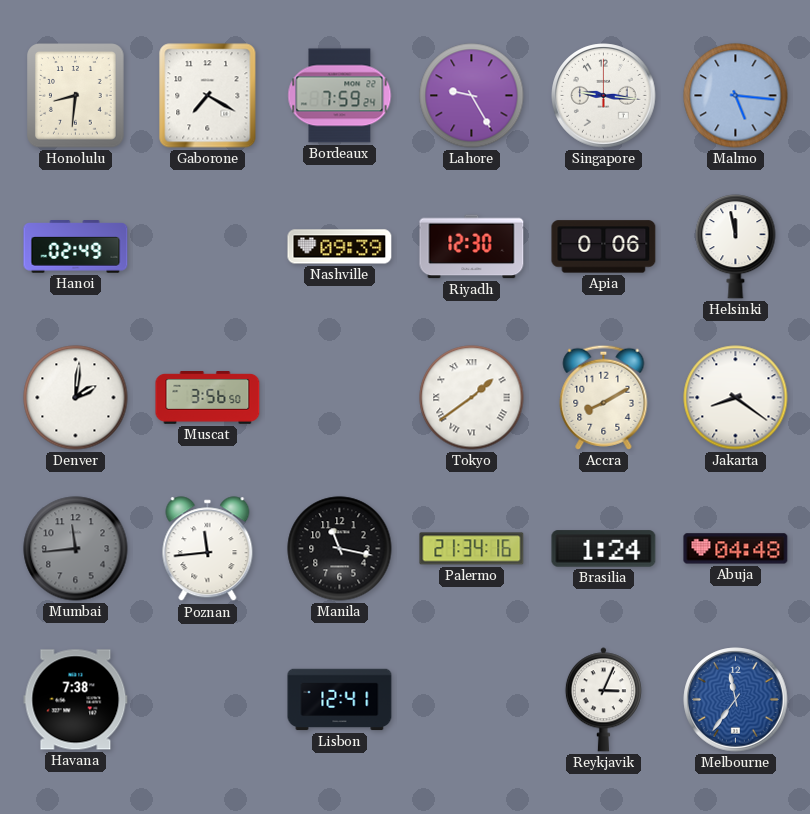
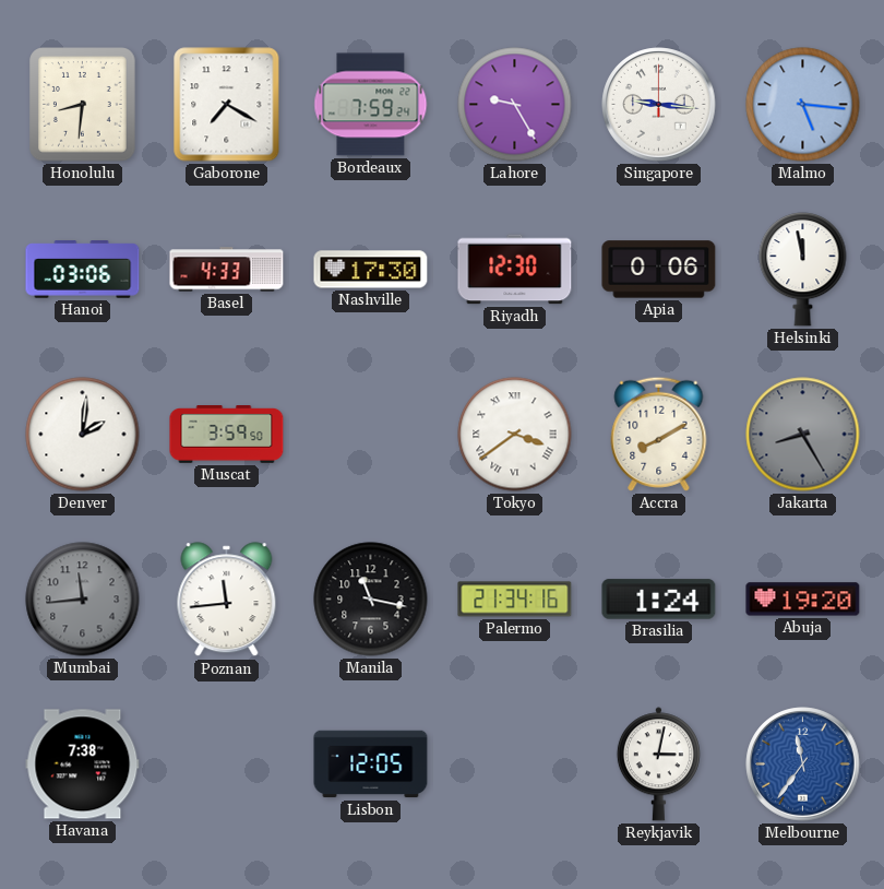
Hanoi: 02:49 -> 03:06 (83, 270)
Basel: none -> 4:33 (227, 270)
Nashville: 09:39 -> 17:30 (371, 270)
Muscat: 3:56 -> 3:59 (227, 435)
Tokyo: 1:39 -> 3:39 (515, 435)
Jakarta: 8:21 -> 8:25 (803, 435)
Jakarta dial: white -> grey (803, 435)
Abuja: 04:48 -> 19:20 (803, 600)
Lisbon: 12:41 -> 12:05 (371, 764)
Reykjavik: 3:04 -> 3:02 (658, 764)
